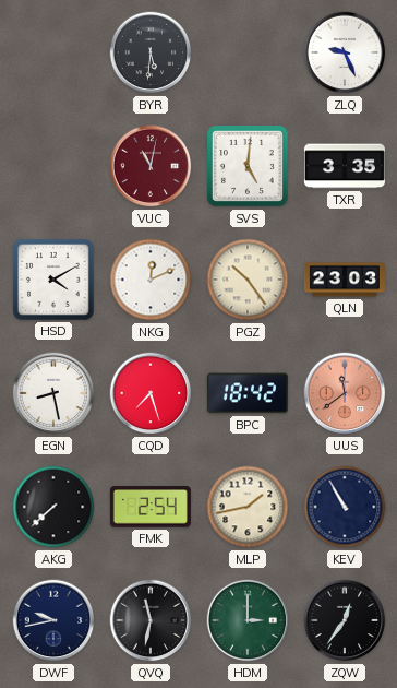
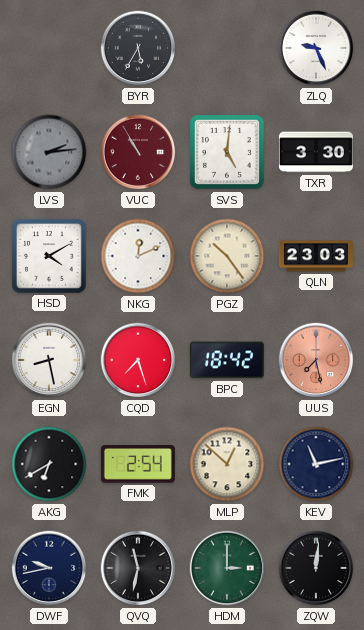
BYR: 5:31 -> 5:35 (138, 48)
LVS: none -> 2:14 (49, 152)
VUC: 11:02 -> 10:55 (138, 152)
TXR: 3:35 -> 3:30 (316, 152)
UUS: 11:39 -> 7:28 (316, 360)
AKG: 7:38 -> 6:40 (49, 464)
MLP: 1:43 -> 12:52 (227, 464)
KEV: 10:55 -> 11:13 (316, 464)
ZQW: 12:36 -> 12:01 (316, 568)
